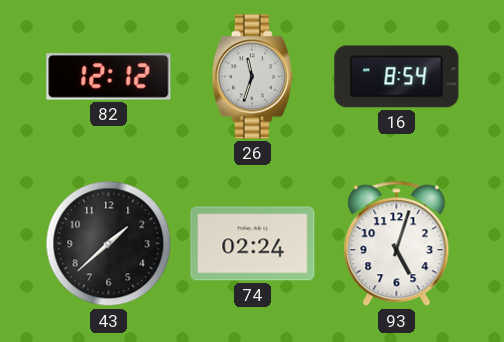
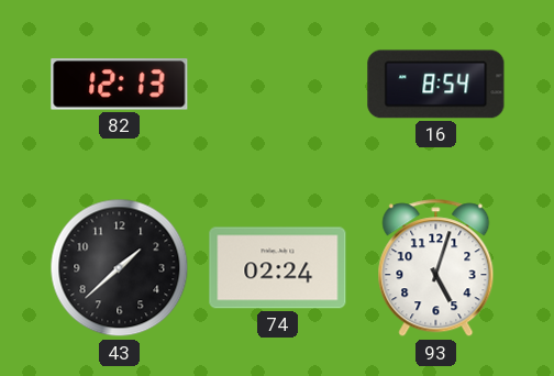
82: 12:12 -> 12:13 (120, 85)
26: 11:33 -> none (252, 77)
